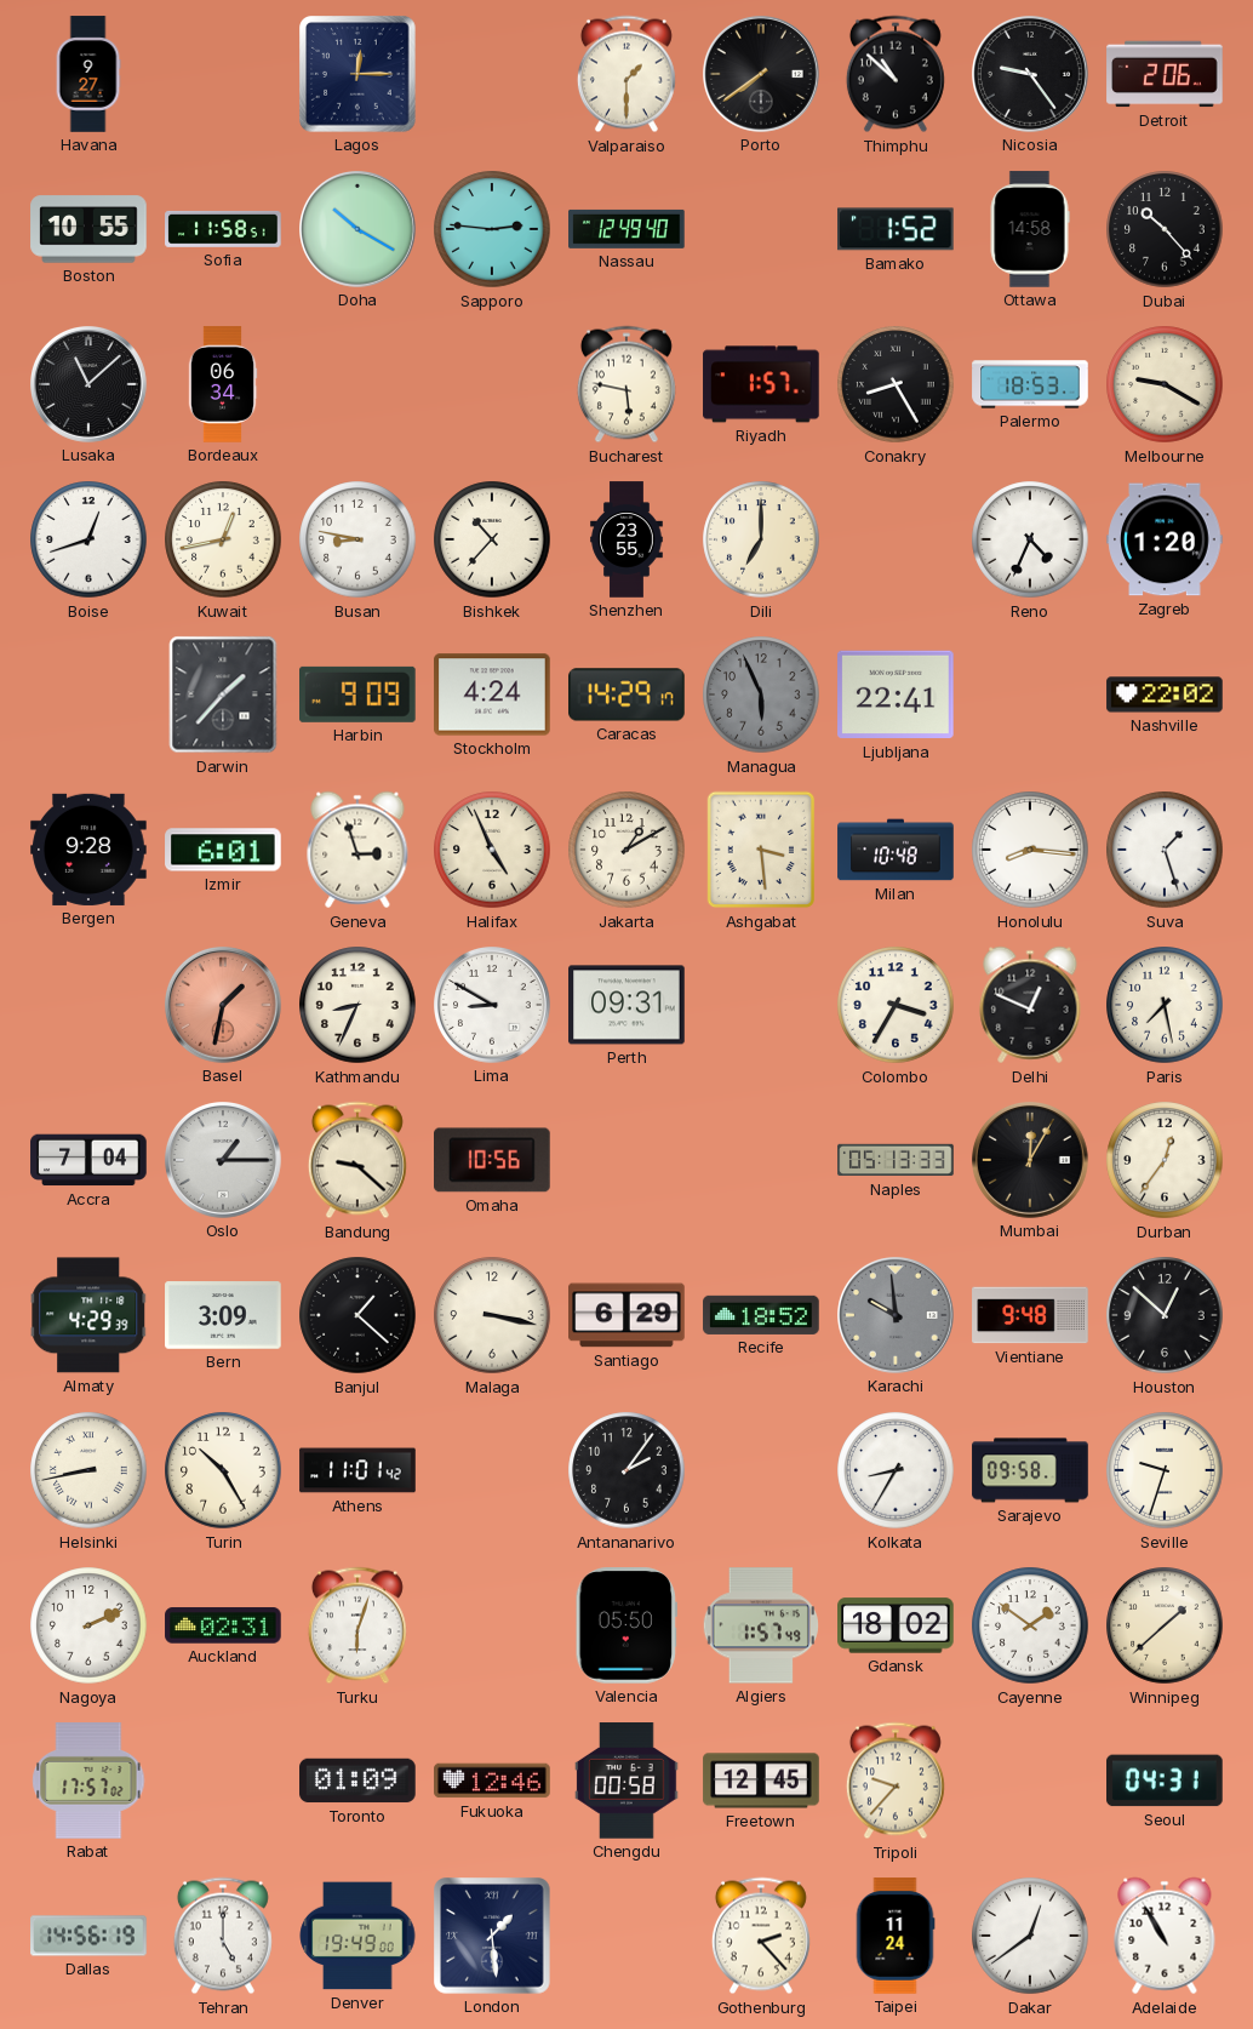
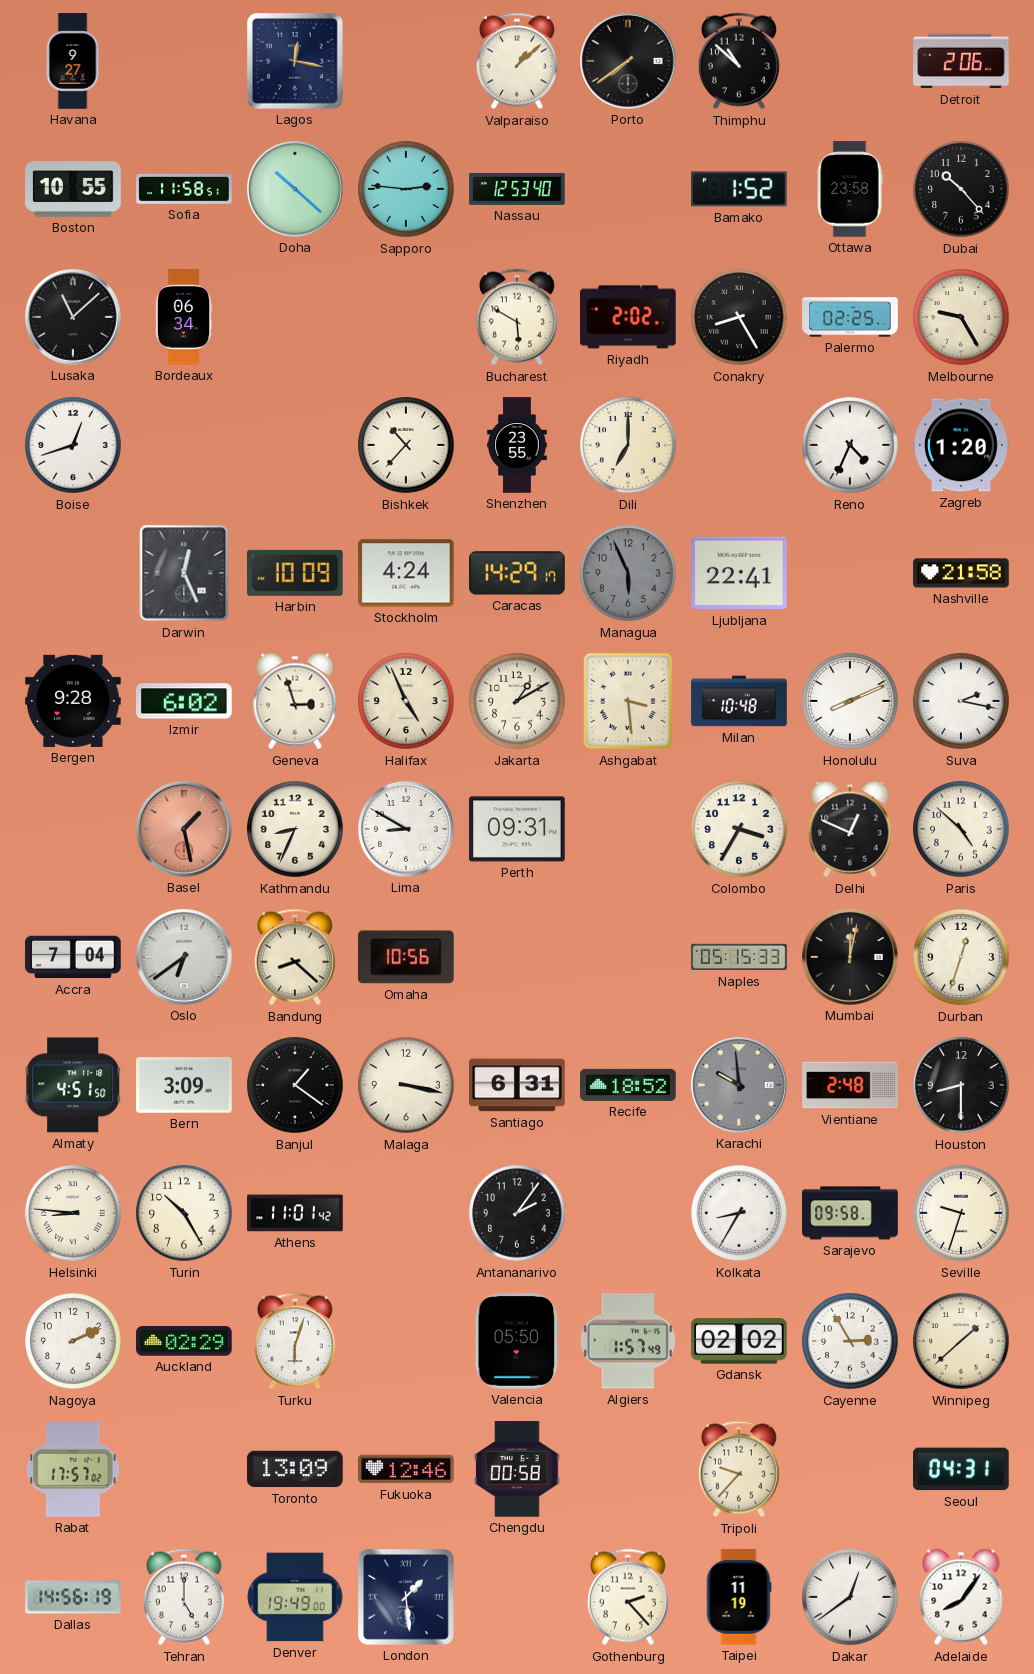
Lagos: 12:15 -> 12:17 (296, 62)
Valparaiso: 1:30 -> 1:08 (517, 61)
Nicosia: 9:24 -> none (1031, 75)
Doha: 10:20 -> 10:22 (296, 190)
Nassau: 12:49 -> 12:53 (517, 189)
Ottawa: 14:58 -> 23:58 (850, 189)
Bucharest: 5:47 -> 5:50 (517, 317)
Riyadh: 1:57 -> 2:02 (628, 317)
Palermo: 18:53 -> 02:25 (850, 317)
Melbourne: 9:20 -> 9:25 (961, 317)
Kuwait: 12:43 -> none (223, 539)
Busan: 8:47 -> none (357, 539)
Darwin: 1:37 -> 12:26 (184, 573)
Harbin: 9:09 -> 10:09 (296, 573)
Nashville: 22:02 -> 21:58 (961, 573)
Izmir: 6:01 -> 6:02 (184, 701)
Honolulu: 8:16 -> 8:11 (850, 701)
Suva: 1:27 -> 2:17 (961, 701)
Basel: 1:32 -> 1:28 (185, 830)
Paris: 7:28 -> 4:52 (961, 829)
Oslo: 1:15 -> 6:39 (185, 958)
Bandung: 9:22 -> 8:22 (295, 957)
Naples: 05:13 -> 05:15 (739, 957)
Mumbai: 12:05 -> 12:02 (851, 958)
Durban: 12:36 -> 12:33 (961, 957)
Almaty: 4:29 -> 4:51 (73, 1085)
Banjul: 1:22 -> 1:21 (295, 1085)
Santiago: 6:29 -> 6:31 (517, 1085)
Vientiane: 9:48 -> 2:48 (850, 1085)
Houston: 12:52 -> 8:30 (961, 1085)
Helsinki: 8:43 -> 8:46 (73, 1213)
Auckland: 02:31 -> 02:29 (184, 1341)
Gdansk: 18:02 -> 02:02 (739, 1341)
Cayenne: 1:51 -> 2:55 (850, 1341)
Toronto: 01:09 -> 13:09 (295, 1469)
Freetown: 12:45 -> none (761, 1781)
Taipei: 11:24 -> 11:19 (739, 1597)
Adelaide: 10:55 -> 8:06 (961, 1597)
